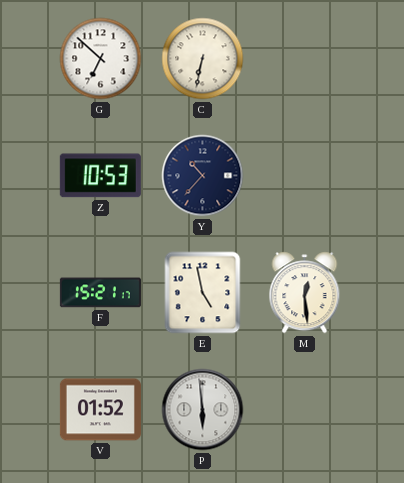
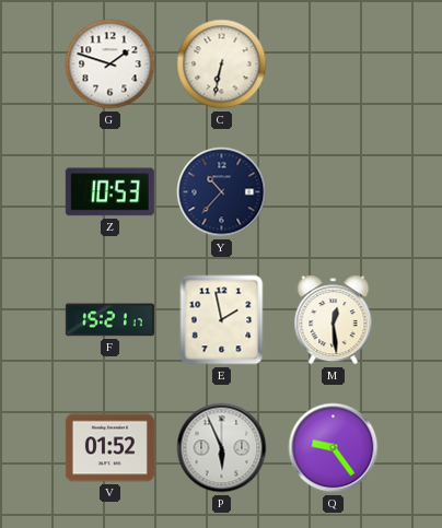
G: 6:52 -> 1:48 (111, 64)
E: 4:58 -> 1:58 (222, 320)
P: 5:59 -> 5:56 (222, 448)
Q: none -> 9:24 (334, 448)
